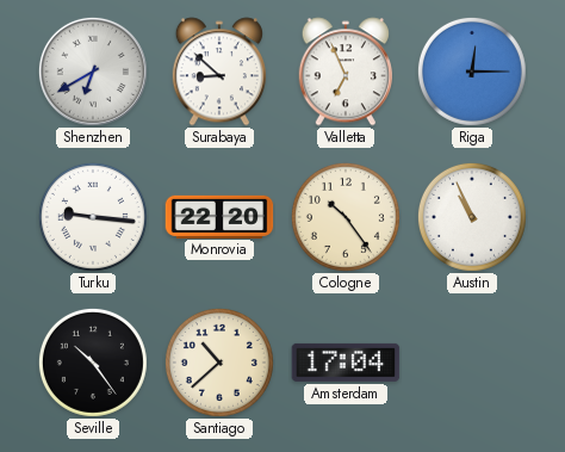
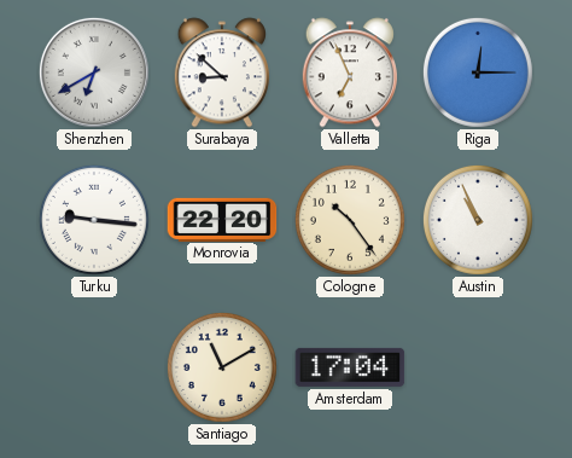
Seville: 10:24 -> none (93, 363)
Santiago: 10:38 -> 11:10 (222, 367)
